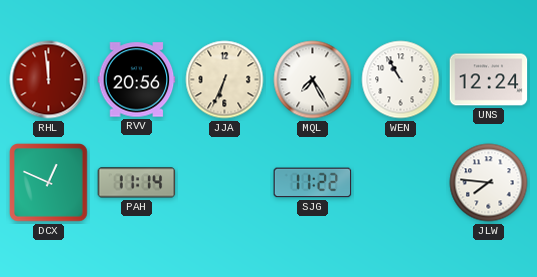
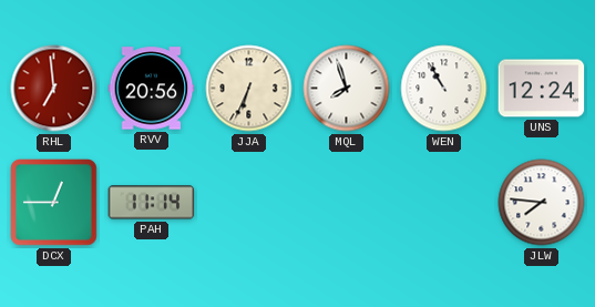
RHL: 11:59 -> 6:59 (54, 89)
MQL: 7:25 -> 7:57 (347, 89)
DCX: 12:49 -> 12:45 (54, 203)
SJG: 11:22 -> none (313, 183)
